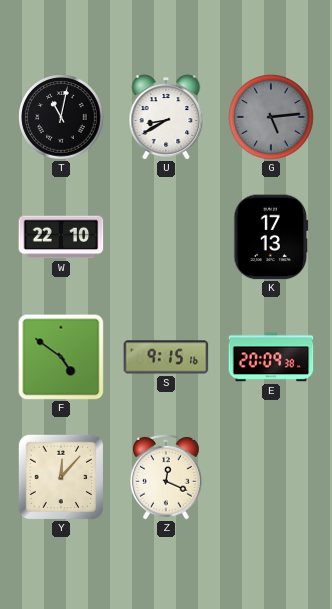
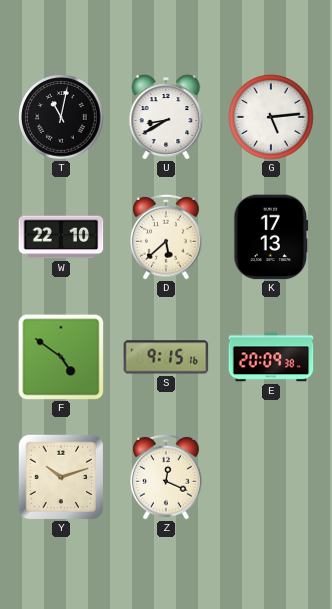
G dial: grey -> white (271, 117)
D: none -> 5:38 (166, 237)
Y: 12:07 -> 10:12 (61, 477)
